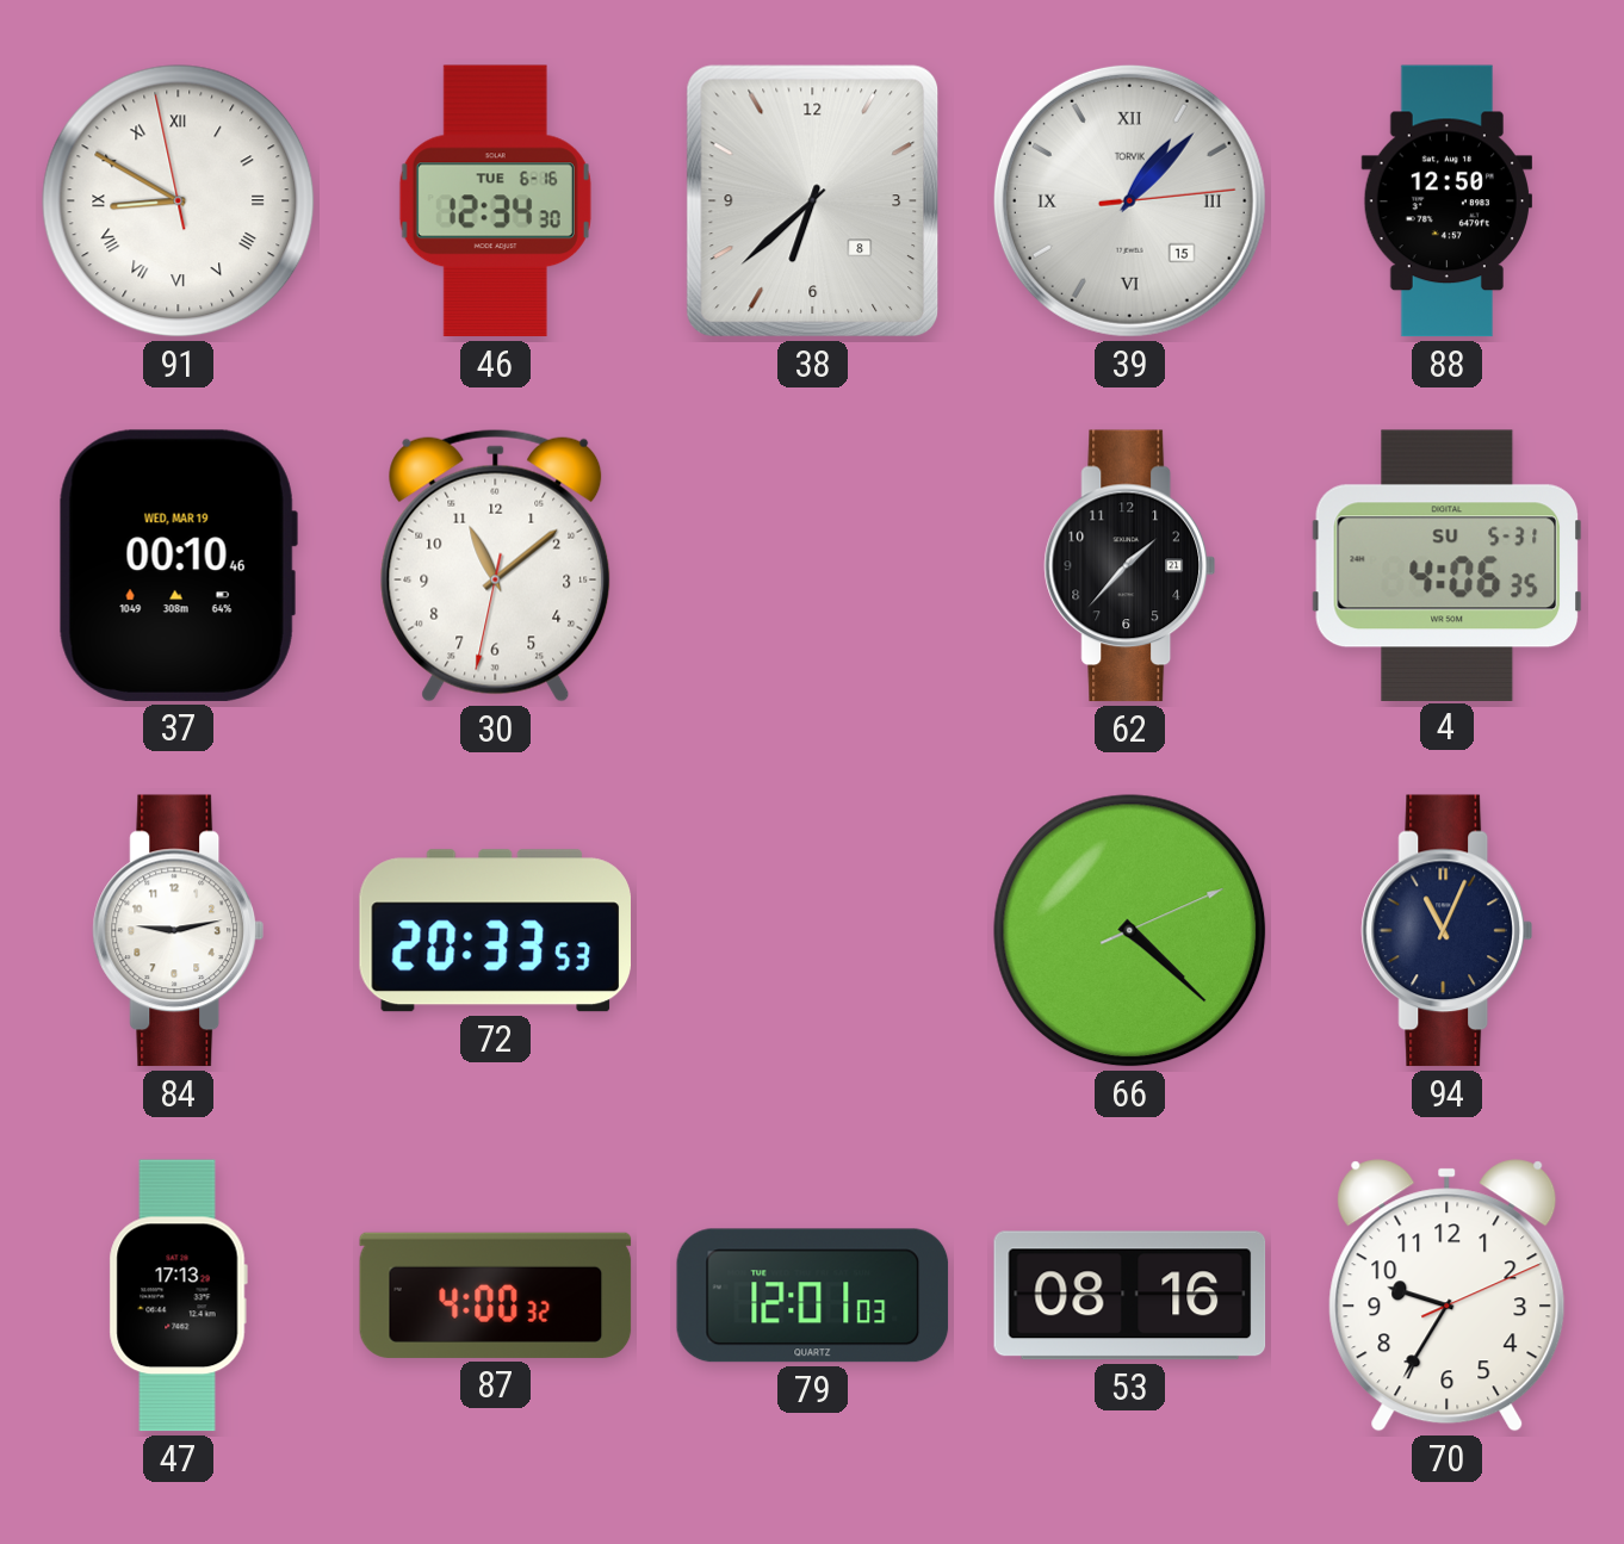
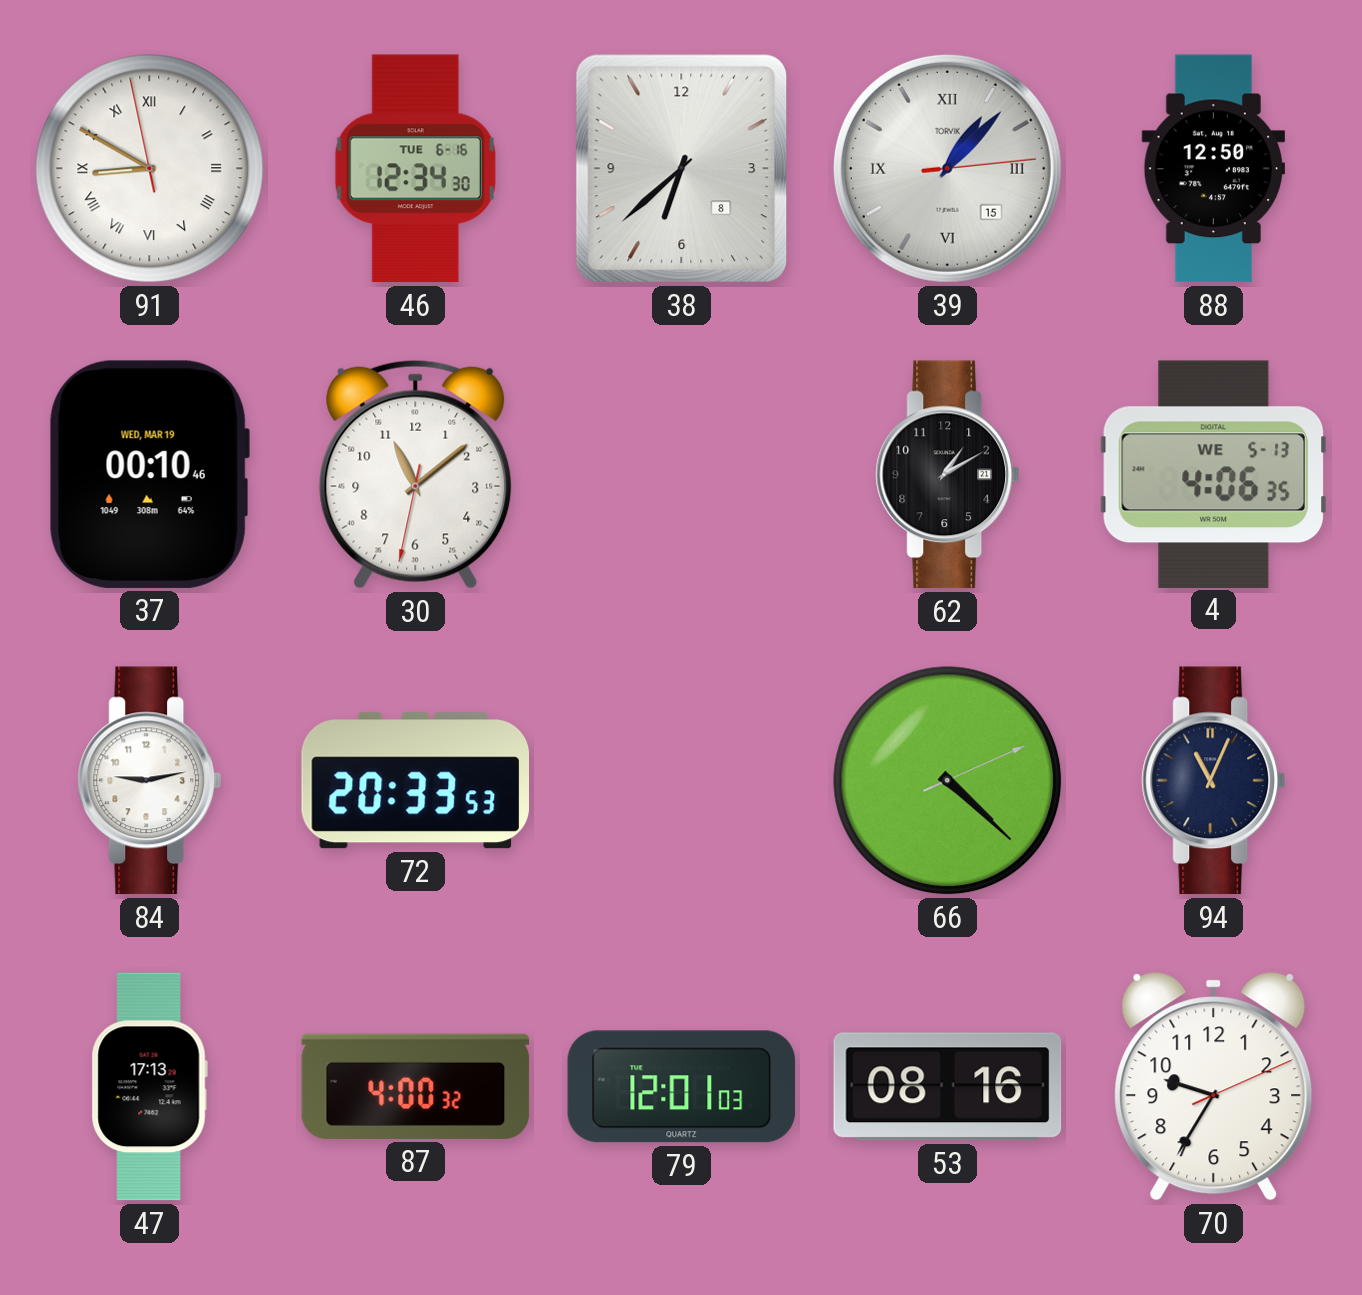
62: 1:37 -> 1:10 (947, 475)
4 date: SU 5-31 -> WE 5-13 (1213, 474)
